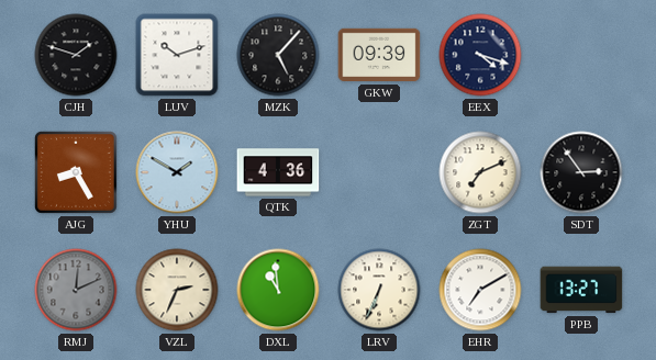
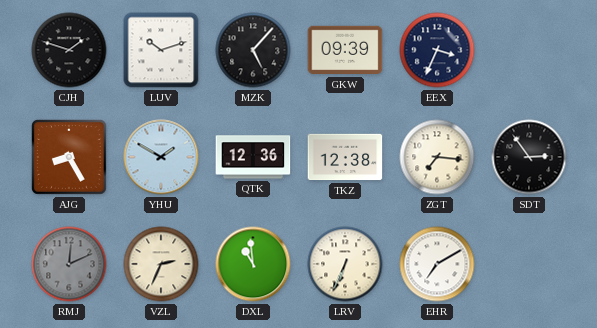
EEX: 4:18 -> 3:34 (437, 50)
QTK: 4:36 -> 12:36 (253, 157)
TKZ: none -> 12:38 (345, 157)
ZGT: 7:11 -> 7:16 (437, 157)
PPB: 13:27 -> none (581, 290)
